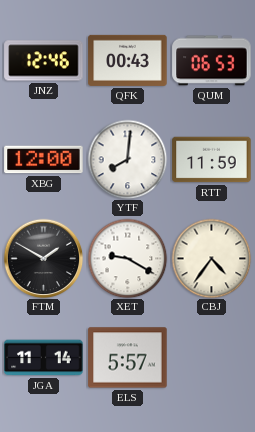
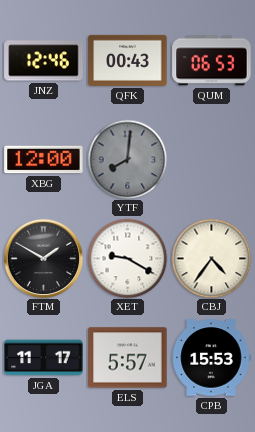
YTF dial: white -> grey (127, 159)
RTT: 11:59 -> none (212, 160)
JGA: 11:14 -> 11:17 (44, 358)
CPB: none -> 15:53 (211, 358)
